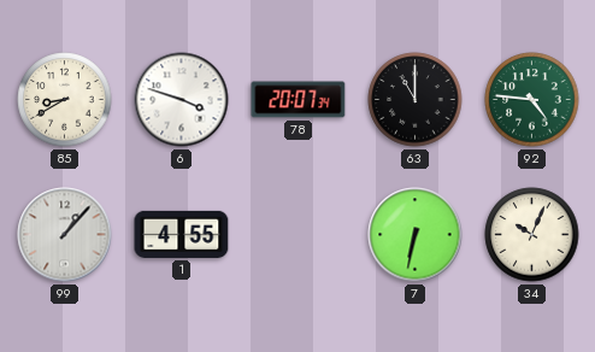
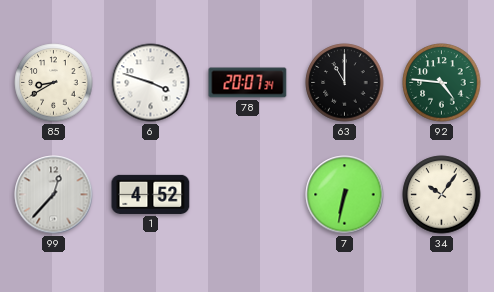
99: 1:07 -> 12:37 (54, 195)
1: 4:55 -> 4:52 (151, 194)
34: 10:04 -> 10:06 (442, 195)
